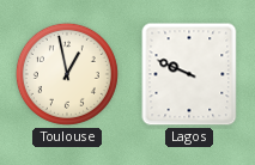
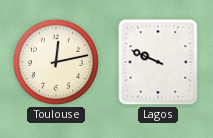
Toulouse: 12:58 -> 12:13 (56, 62)
